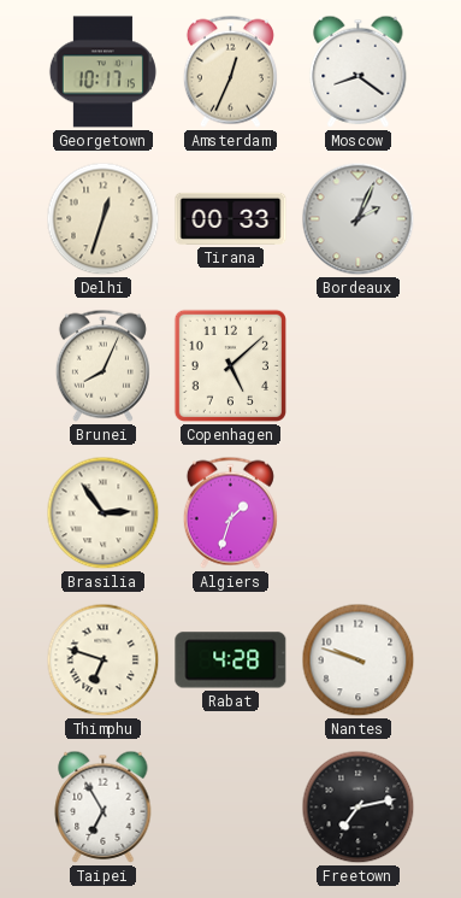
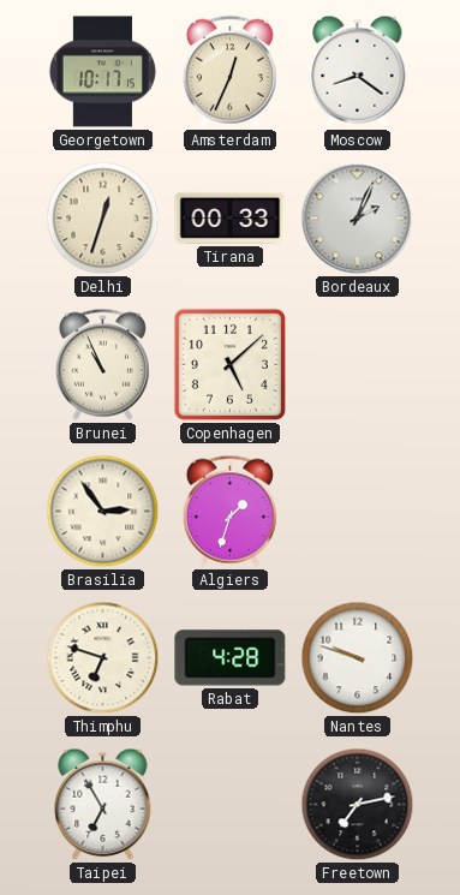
Brunei: 8:04 -> 10:56 (102, 364)
